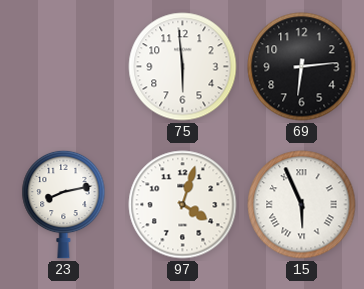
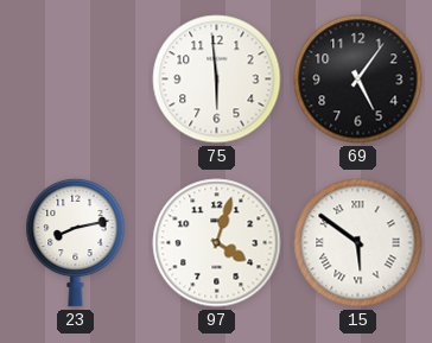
69: 6:14 -> 5:06 (358, 80)
15: 5:56 -> 5:51 (358, 243)
